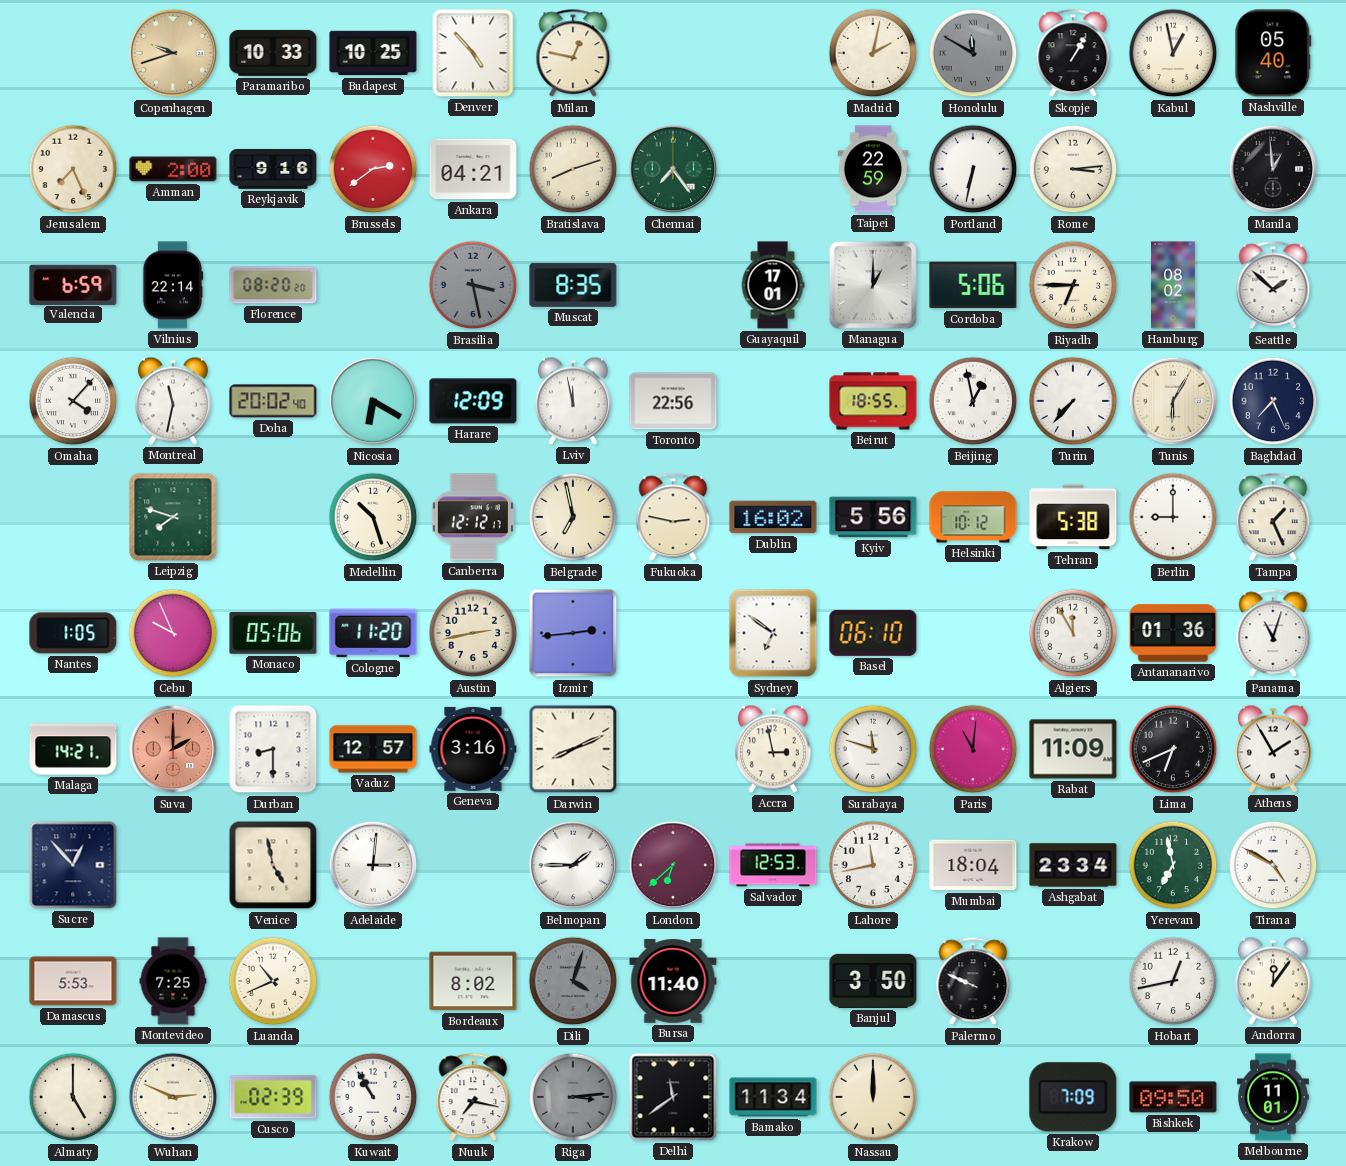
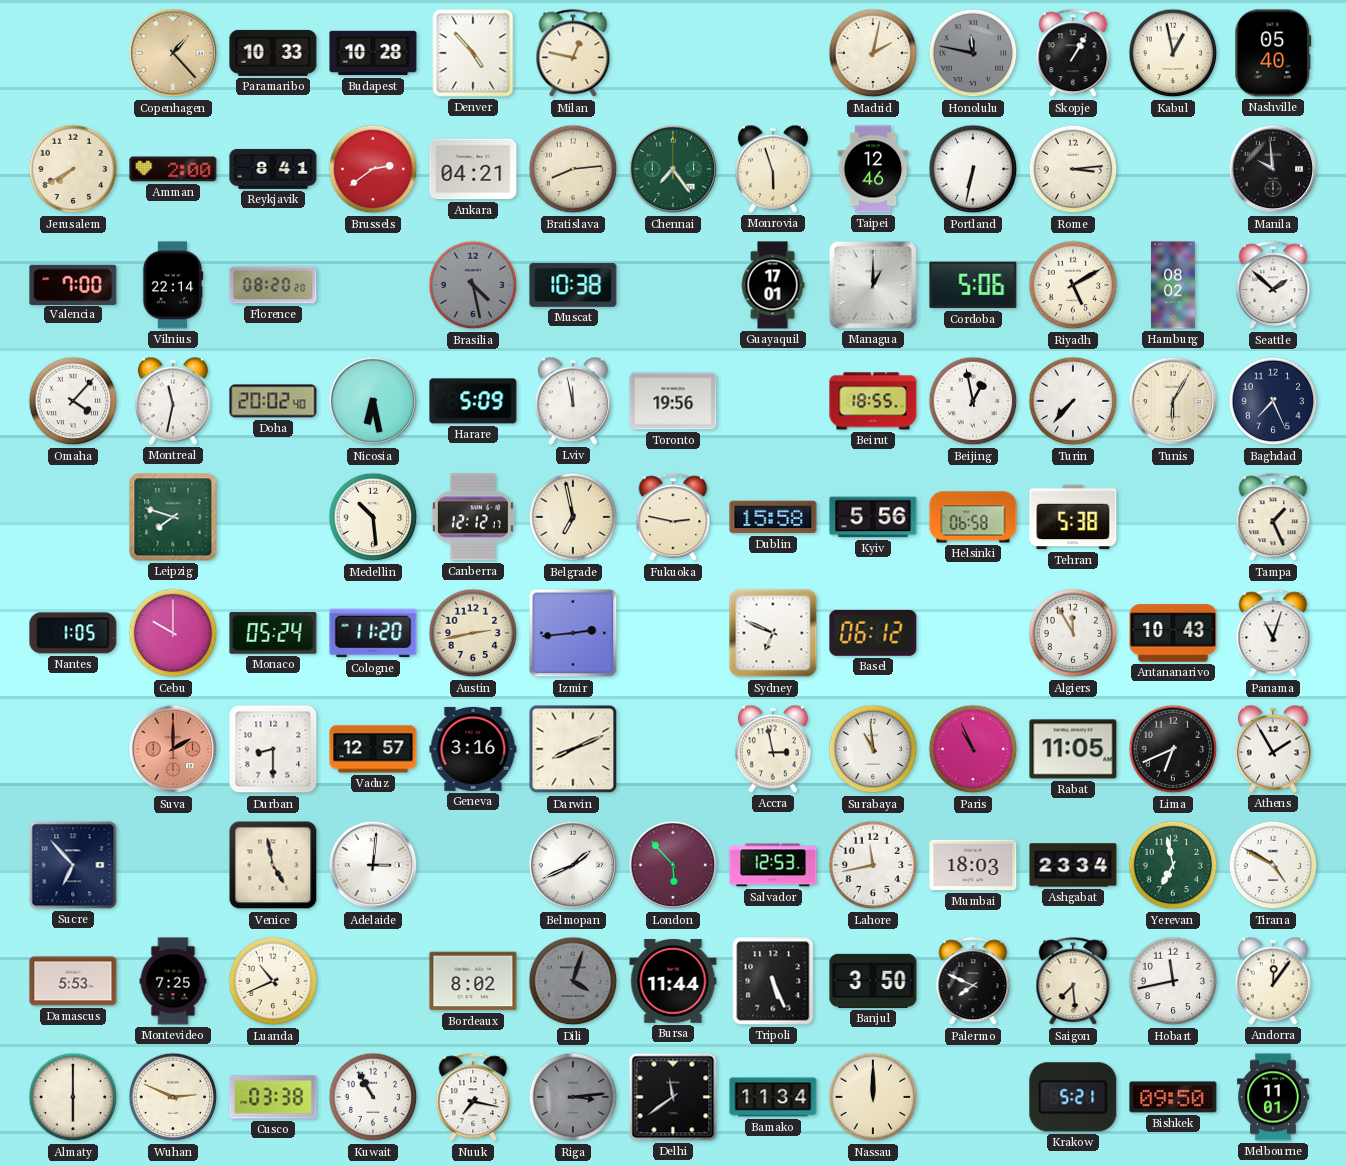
Copenhagen: 9:42 -> 1:23 (173, 53)
Budapest: 10:25 -> 10:28 (373, 53)
Honolulu: 11:50 -> 11:47 (973, 53)
Jerusalem: 7:26 -> 7:40 (73, 169)
Reykjavik: 9:16 -> 8:41 (273, 169)
Bratislava: 8:12 -> 8:14 (573, 169)
Monrovia: none -> 5:57 (773, 169)
Taipei: 22:59 -> 12:46 (873, 169)
Manila: 12:59 -> 9:59 (1273, 169)
Valencia: 6:59 -> 7:00 (73, 284)
Brasilia: 3:28 -> 4:28 (473, 285)
Muscat: 8:35 -> 10:38 (573, 285)
Riyadh: 6:45 -> 5:10 (1073, 285)
Nicosia: 6:20 -> 6:28 (373, 401)
Harare: 12:09 -> 5:09 (473, 401)
Toronto: 22:56 -> 19:56 (673, 401)
Medellin: 10:27 -> 10:29 (373, 517)
Dublin: 16:02 -> 15:58 (773, 517)
Helsinki: 10:12 -> 06:58 (973, 517)
Berlin: 9:00 -> none (1173, 517)
Cebu: 9:56 -> 10:00 (173, 633)
Monaco: 05:06 -> 05:24 (273, 633)
Sydney: 6:51 -> 6:49 (773, 633)
Basel: 06:10 -> 06:12 (873, 633)
Antananarivo: 01:36 -> 10:43 (1173, 633)
Malaga: 14:21 -> none (73, 749)
Surabaya: 11:48 -> 10:59 (873, 749)
Paris: 11:01 -> 10:56 (973, 749)
Rabat: 11:09 -> 11:05 (1073, 749)
Sucre: 12:53 -> 6:53 (73, 865)
Belmopan: 1:45 -> 1:41 (573, 865)
London: 6:38 -> 5:53 (673, 865)
Mumbai: 18:04 -> 18:03 (973, 865)
Bursa: 11:40 -> 11:44 (673, 981)
Tripoli: none -> 5:26 (773, 981)
Palermo: 9:49 -> 7:49 (973, 982)
Saigon: none -> 7:29 (1073, 982)
Hobart: 12:43 -> 11:43 (1173, 981)
Almaty: 5:00 -> 6:00 (73, 1097)
Cusco: 02:39 -> 03:38 (273, 1097)
Krakow: 7:09 -> 5:21 (1073, 1097)
